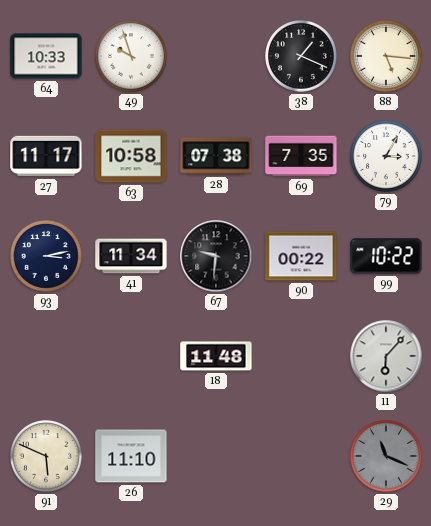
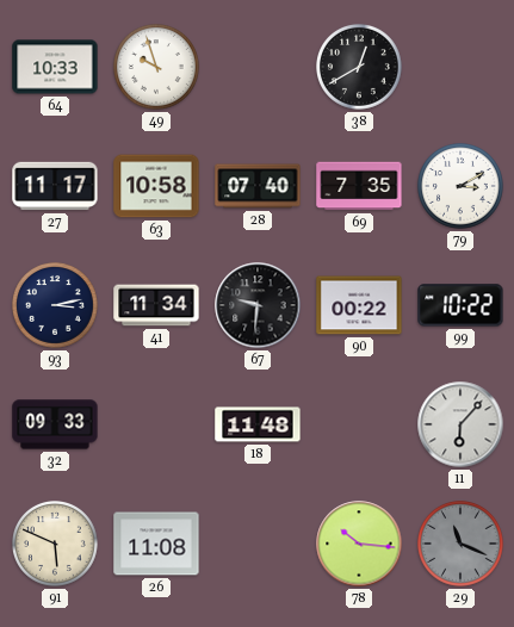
38: 1:19 -> 12:40 (360, 68)
88: 5:16 -> none (387, 57)
28: 07:38 -> 07:40 (258, 186)
79: 3:05 -> 3:10 (462, 187)
32: none -> 09:33 (55, 424)
26: 11:10 -> 11:08 (156, 544)
78: none -> 10:16 (359, 544)
